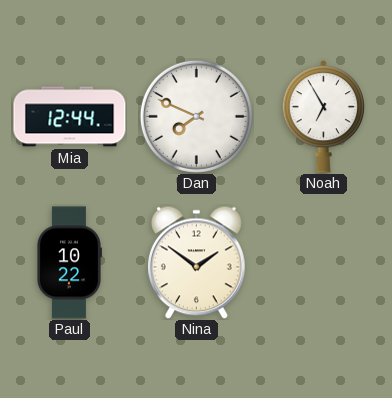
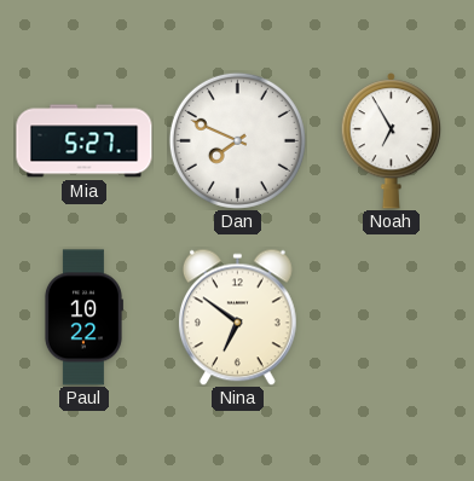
Mia: 12:44 -> 5:27 (85, 141)
Nina: 1:51 -> 6:51 (237, 317)
